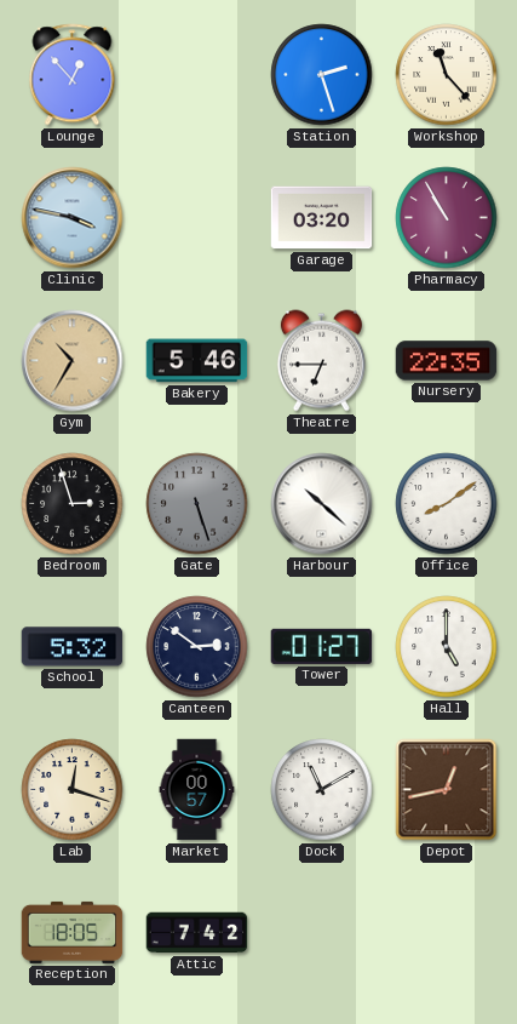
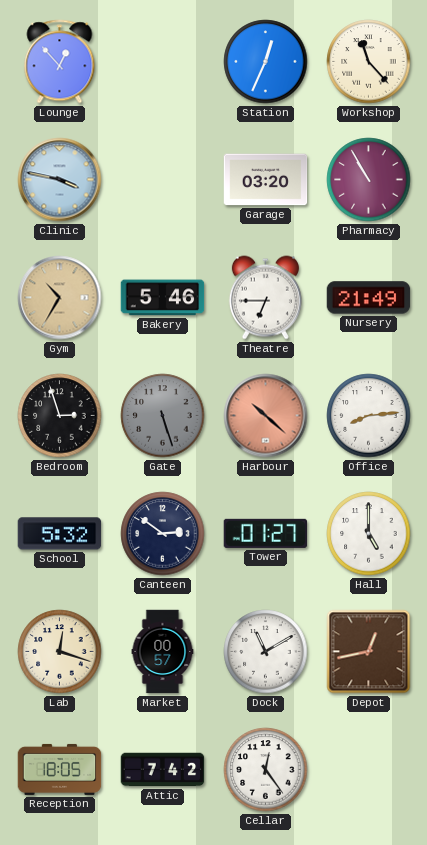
Station: 2:27 -> 12:34 (266, 62)
Nursery: 22:35 -> 21:49 (369, 298)
Harbour dial: white -> salmon (266, 416)
Office: 8:09 -> 8:14 (369, 416)
Cellar: none -> 12:24 (266, 770)
